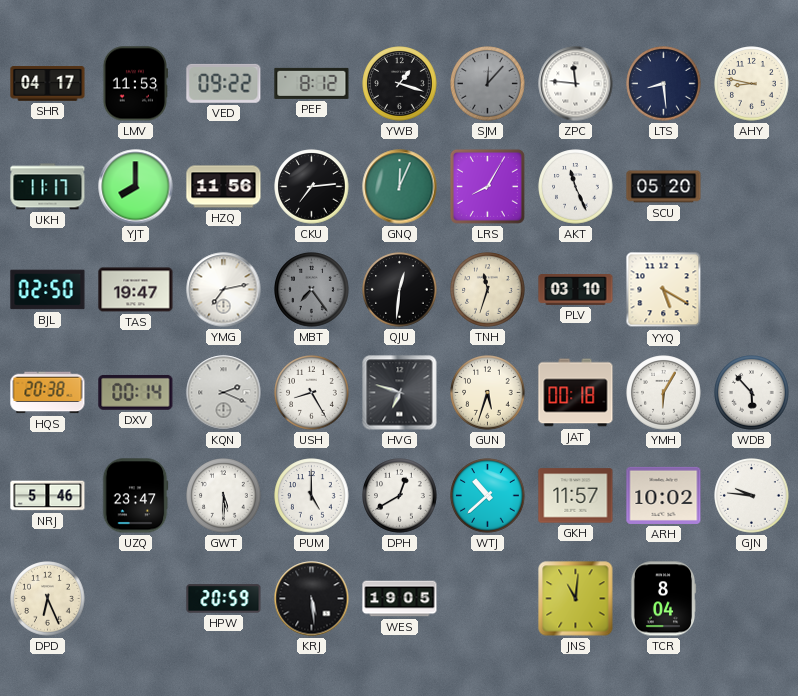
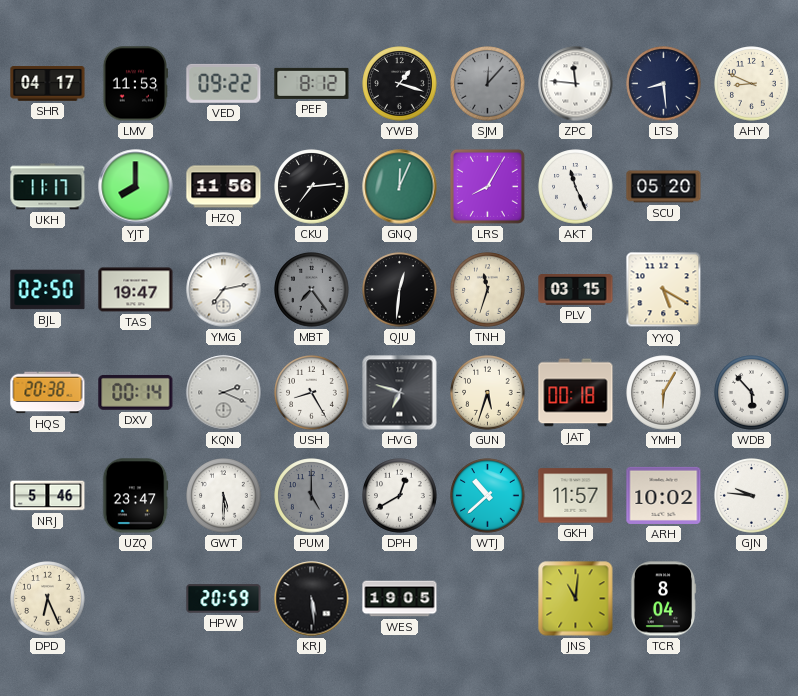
AHY: 8:47 -> 8:49 (752, 84)
PLV: 03:10 -> 03:15 (576, 290)
PUM dial: white -> grey (312, 496)
